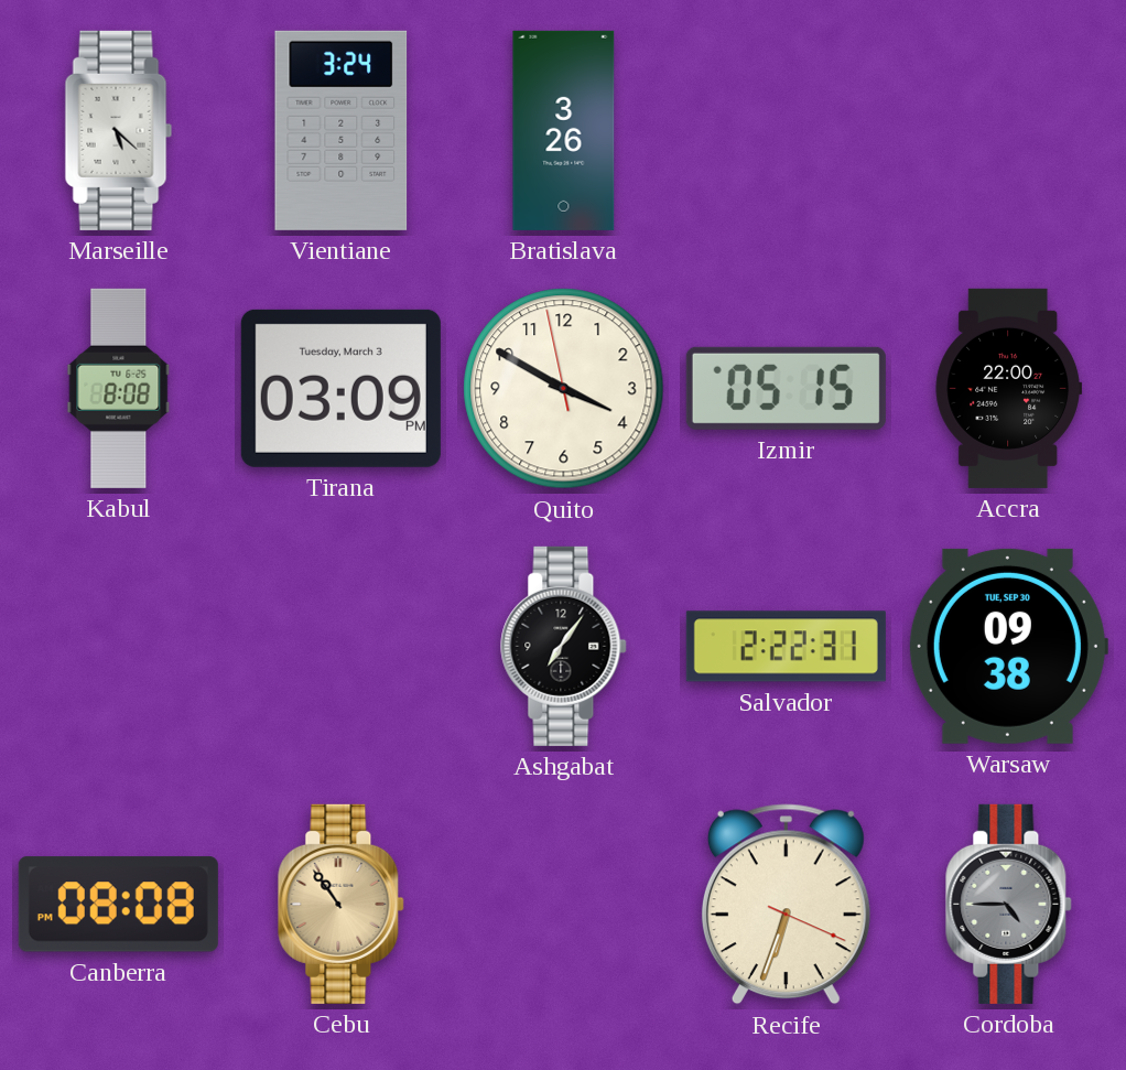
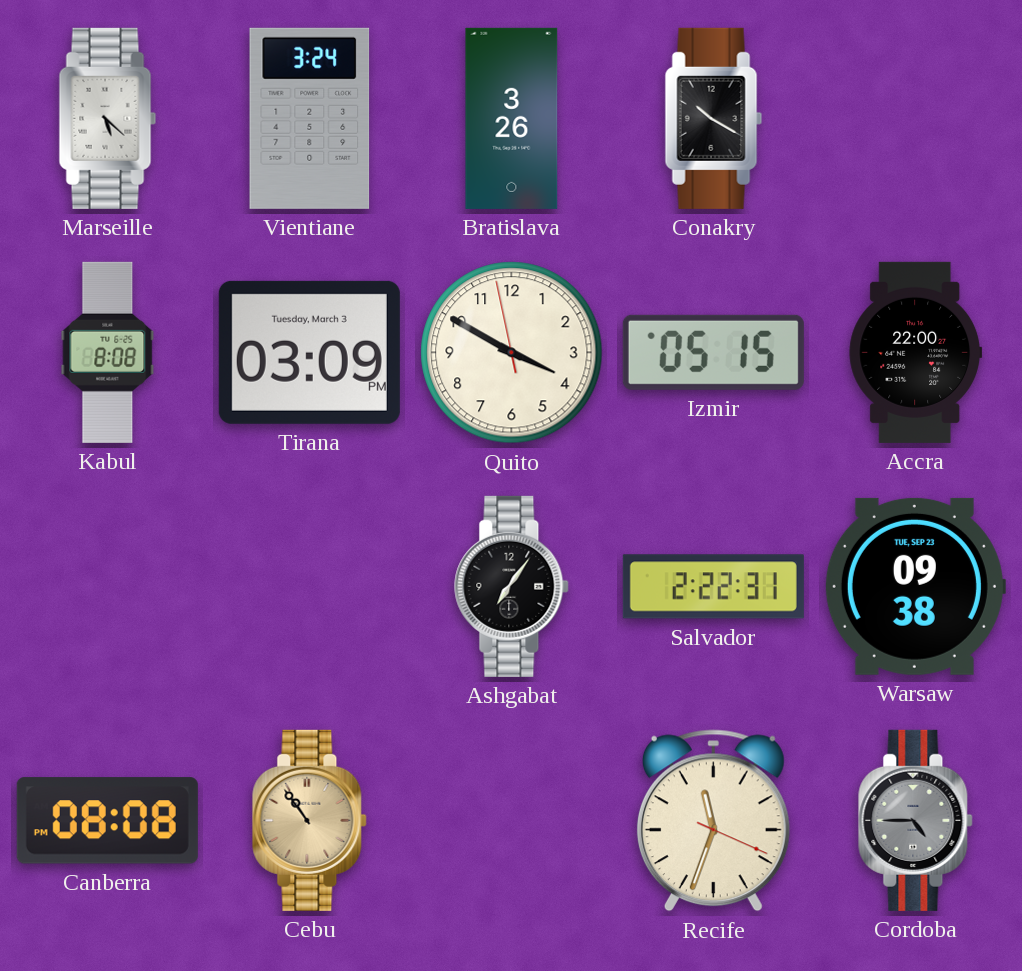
Conakry: none -> 10:20 (714, 118)
Warsaw date: TUE, SEP 30 -> TUE, SEP 23 (915, 586)
Recife: 6:33 -> 11:33 (713, 821)
